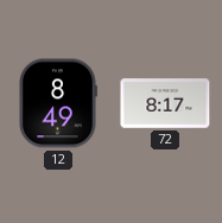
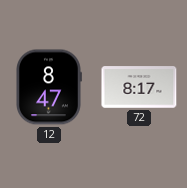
12: 8:49 -> 8:47 (49, 87)
